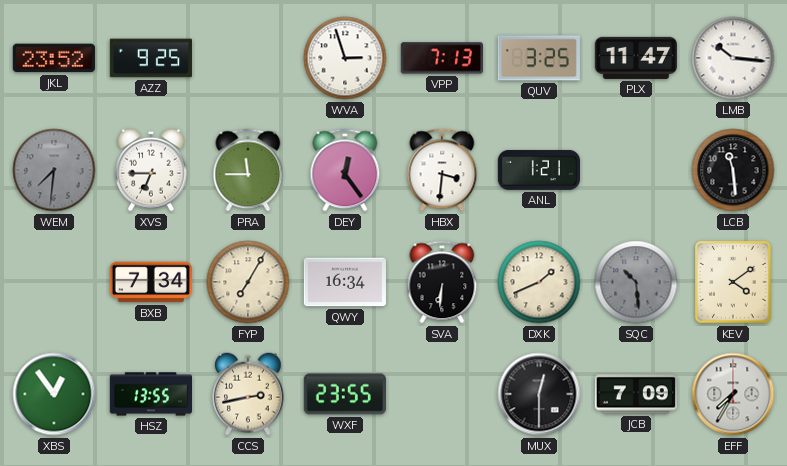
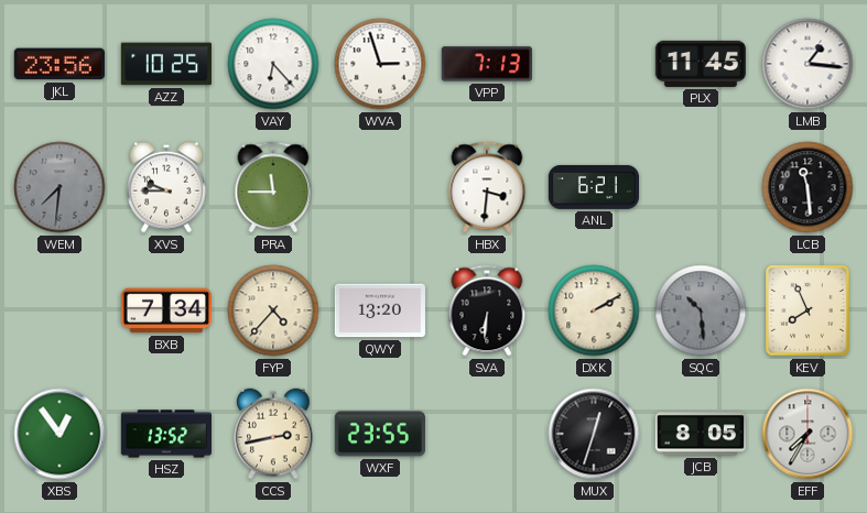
JKL: 23:52 -> 23:56 (59, 64)
AZZ: 9:25 -> 10:25 (165, 64)
VAY: none -> 6:23 (273, 64)
QUV: 3:25 -> none (539, 58)
PLX: 11:47 -> 11:45 (700, 64)
LMB: 10:16 -> 1:16 (808, 64)
XVS: 6:45 -> 9:45 (166, 187)
DEY: 12:24 -> none (345, 170)
ANL: 1:21 -> 6:21 (593, 187)
FYP: 7:05 -> 4:37 (273, 310)
QWY: 16:34 -> 13:20 (380, 310)
DXK: 1:41 -> 2:10 (594, 310)
KEV: 4:09 -> 7:56 (808, 310)
HSZ: 13:55 -> 13:52 (165, 434)
MUX: 12:30 -> 12:33 (594, 434)
JCB: 7:09 -> 8:05 (701, 434)
